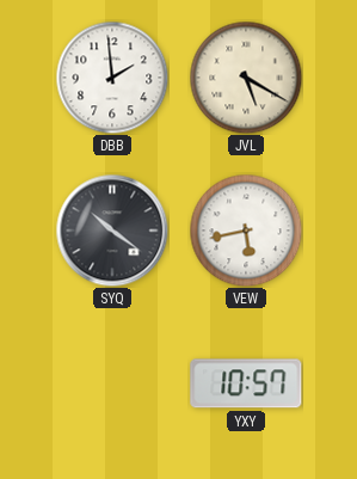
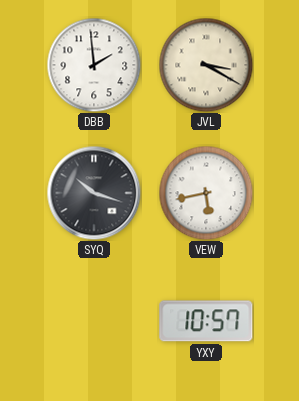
JVL: 5:20 -> 3:20 (206, 65)
SYQ: 10:21 -> 10:18 (94, 193)
